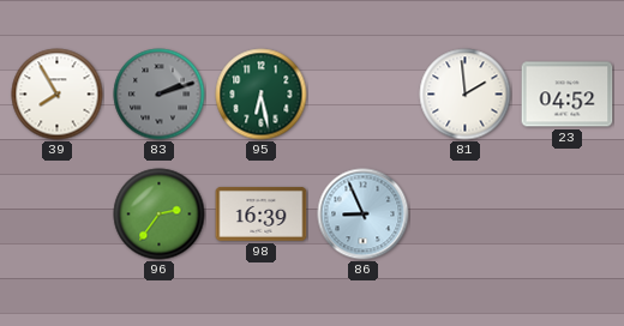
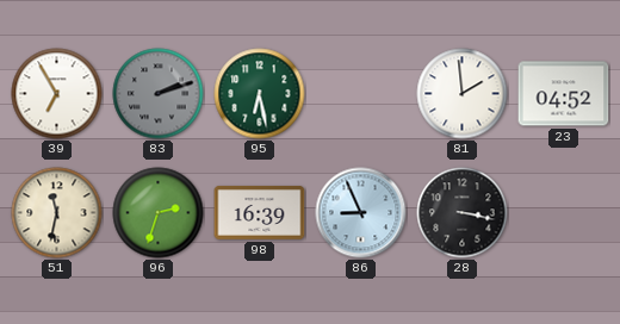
39: 7:55 -> 6:55 (57, 94)
51: none -> 11:32 (57, 213)
96: 2:36 -> 2:33 (159, 213)
28: none -> 3:17 (463, 213)
